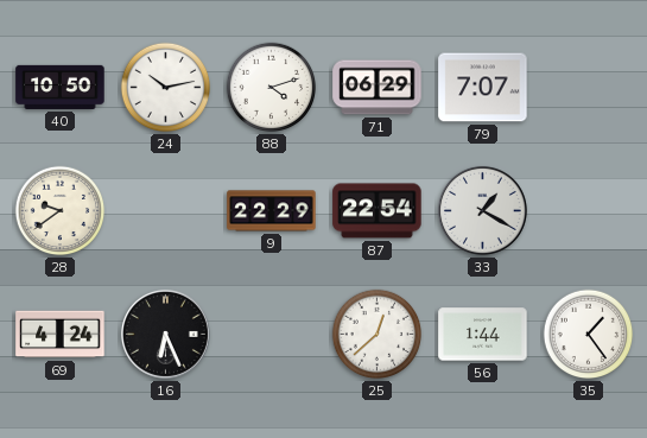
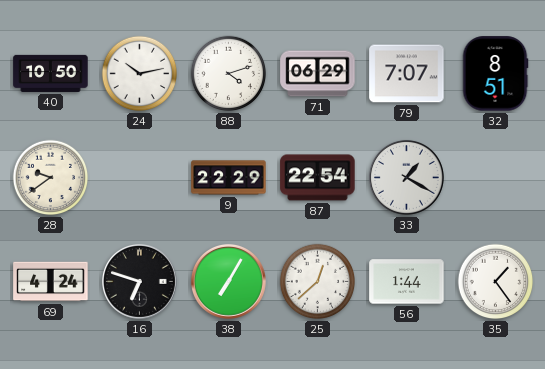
32: none -> 8:51 (495, 74)
16: 6:26 -> 6:48 (139, 281)
38: none -> 7:05 (228, 281)
